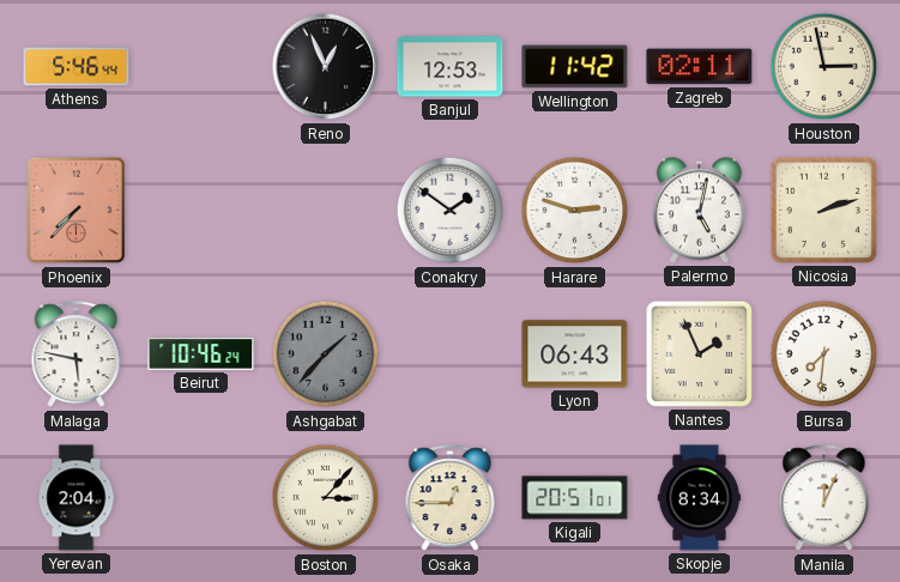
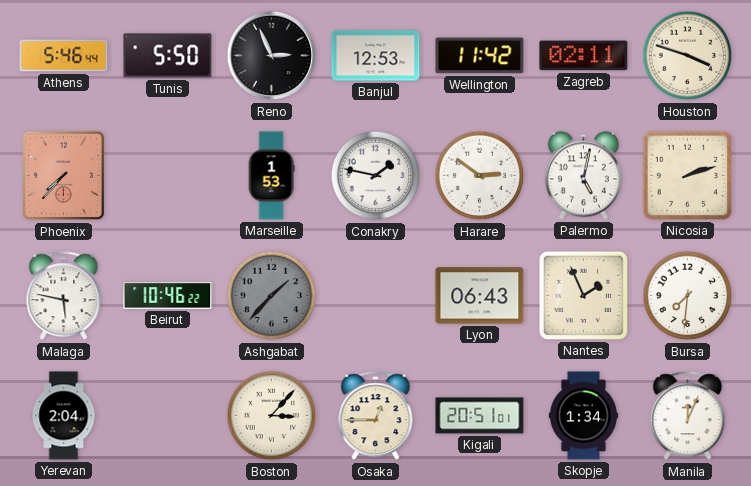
Tunis: none -> 5:50 (168, 56)
Reno: 12:56 -> 2:56 (272, 56)
Houston: 2:58 -> 3:48 (688, 56)
Marseille: none -> 1:53 (271, 176)
Conakry: 1:51 -> 1:47 (376, 176)
Harare: 2:48 -> 2:51 (480, 176)
Beirut: 10:46:24 -> 10:46:22 (168, 296)
Skopje: 8:34 -> 1:34 (584, 416)
